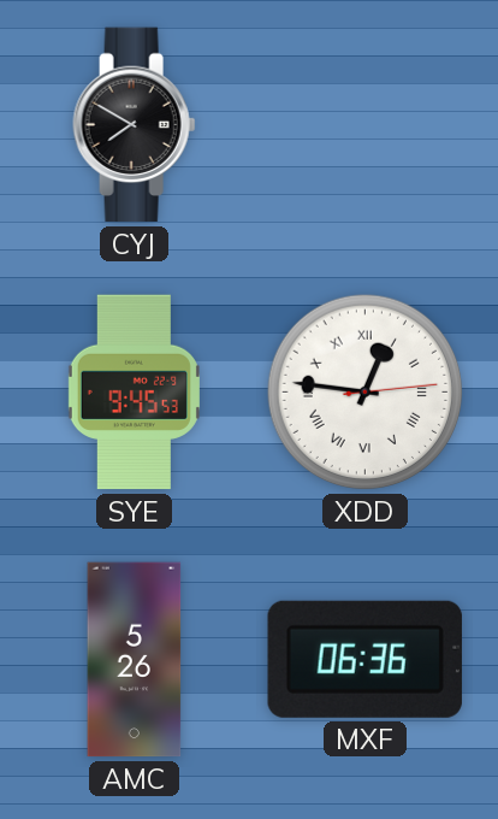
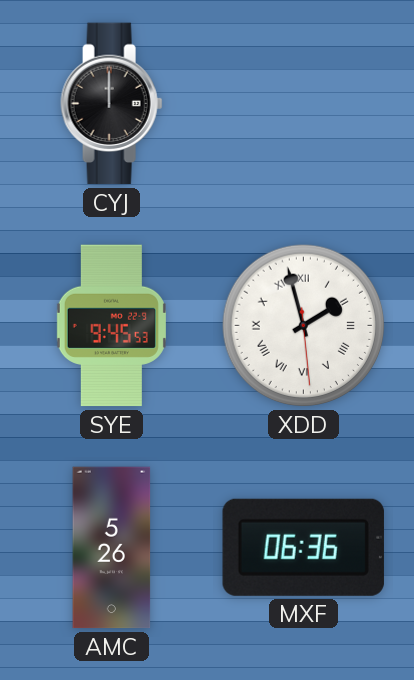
CYJ: 7:50 -> 12:00 (112, 104)
XDD: 12:46 -> 1:57 (304, 326)
